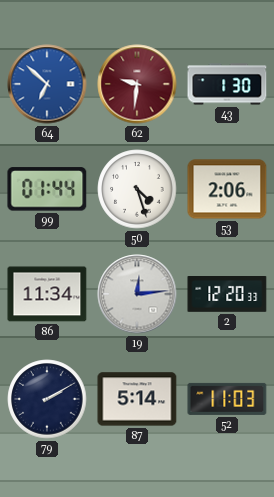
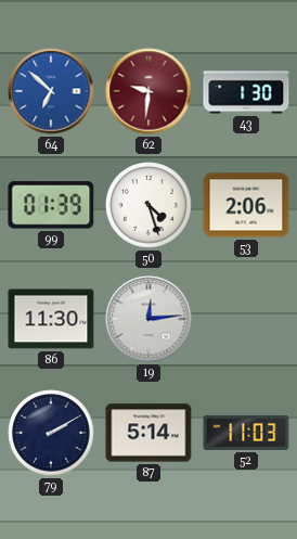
99: 01:44 -> 01:39 (51, 205)
86: 11:34 -> 11:30 (51, 319)
2: 12:20 -> none (227, 295)
